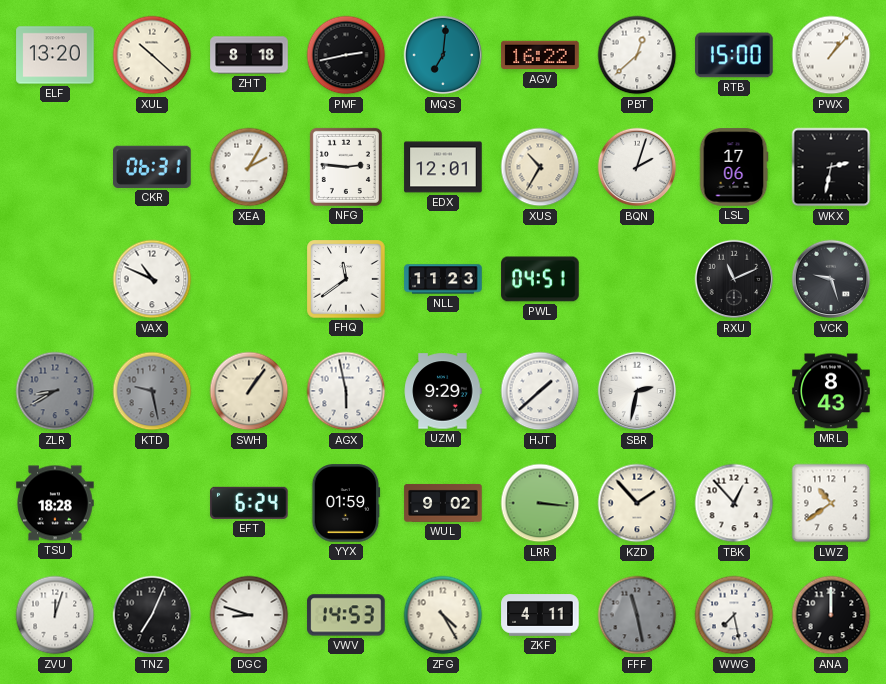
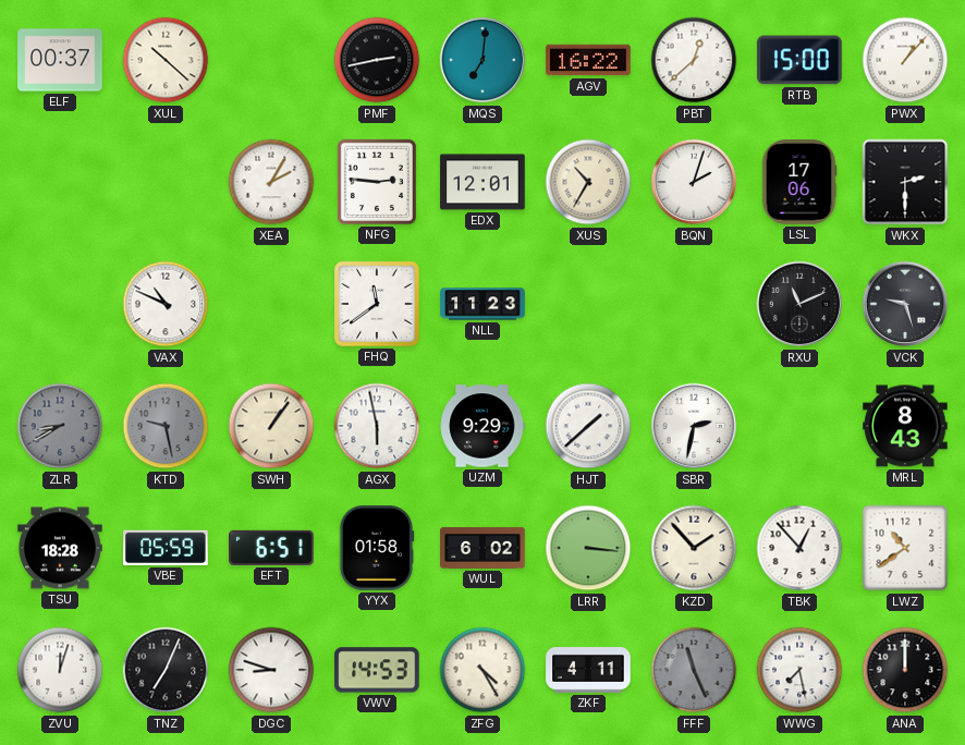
ELF: 13:20 -> 00:37 (60, 60)
ZHT: 8:18 -> none (249, 55)
CKR: 06:31 -> none (152, 167)
WKX: 2:32 -> 2:30 (905, 182)
PWL: 04:51 -> none (540, 279)
VBE: none -> 05:59 (166, 548)
EFT: 6:24 -> 6:51 (271, 548)
YYX: 01:59 -> 01:58 (377, 548)
WUL: 9:02 -> 6:02 (482, 548)
FFF: 11:28 -> 11:26 (694, 670)
